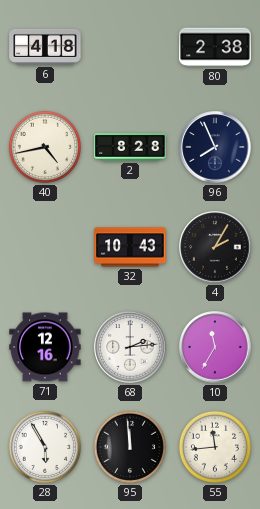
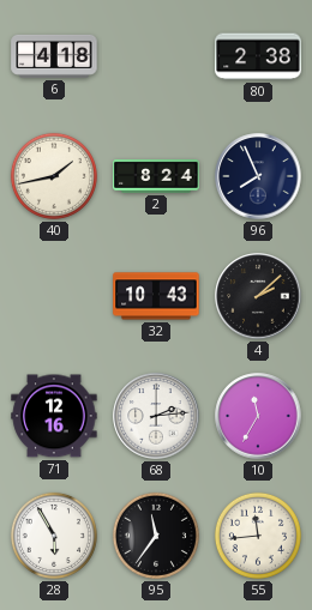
40: 4:43 -> 1:43 (54, 176)
2: 8:28 -> 8:24 (156, 176)
4: 2:05 -> 2:08 (258, 296)
95: 11:59 -> 11:36 (156, 536)
